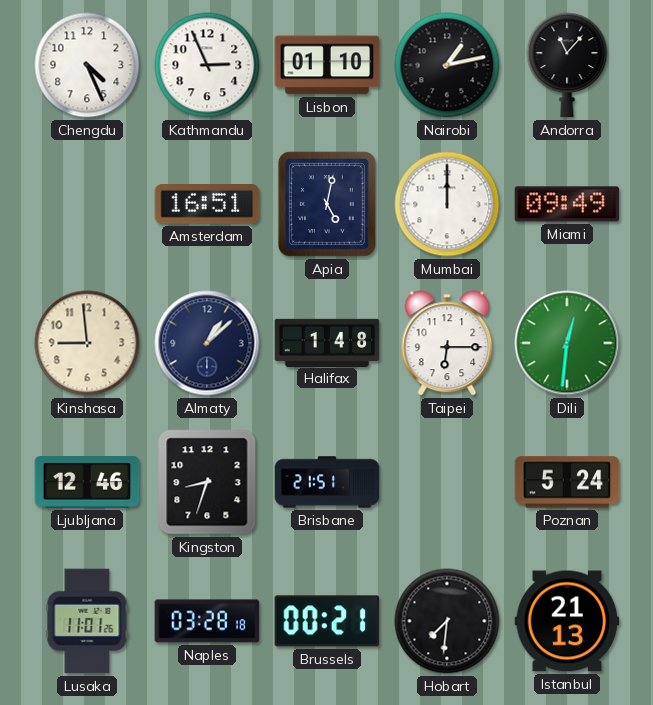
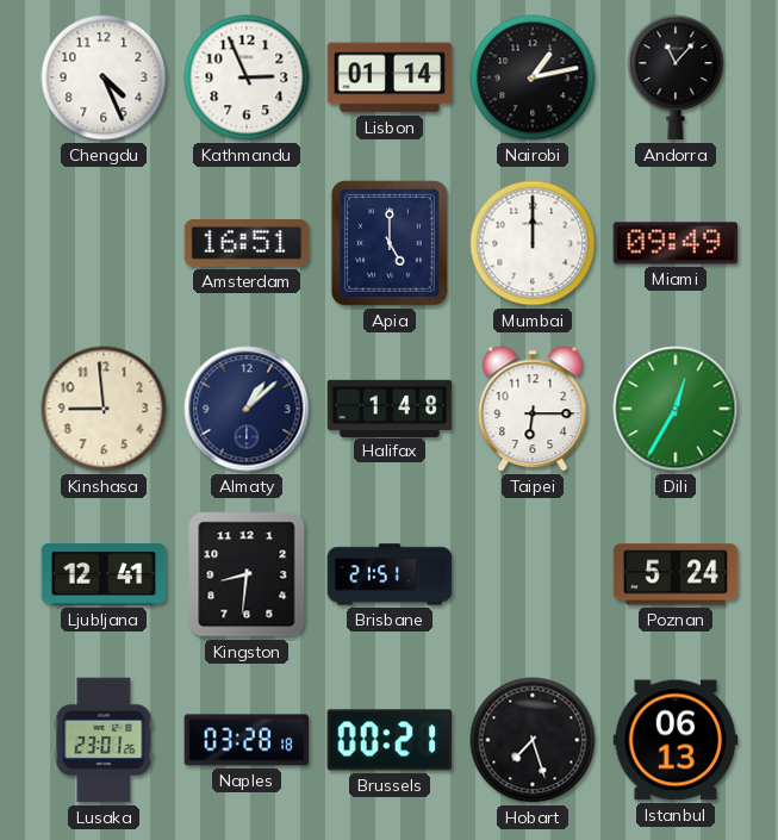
Lisbon: 01:10 -> 01:14 (390, 77)
Apia: 5:02 -> 5:00 (390, 243)
Dili: 12:31 -> 12:35 (676, 409)
Ljubljana: 12:46 -> 12:41 (104, 575)
Kingston: 8:33 -> 8:31 (247, 574)
Lusaka: 11:01 -> 23:01 (104, 740)
Hobart: 7:31 -> 7:27 (533, 740)
Istanbul: 21:13 -> 06:13 (676, 740)
